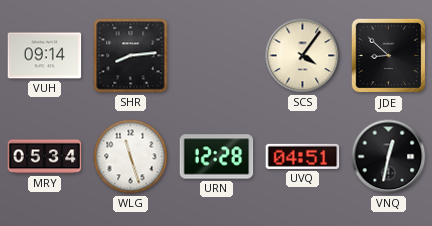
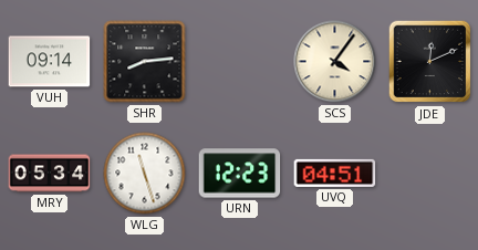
JDE: 8:52 -> 12:11 (430, 62)
URN: 12:28 -> 12:23 (240, 174)
VNQ: 12:32 -> none (389, 157)
